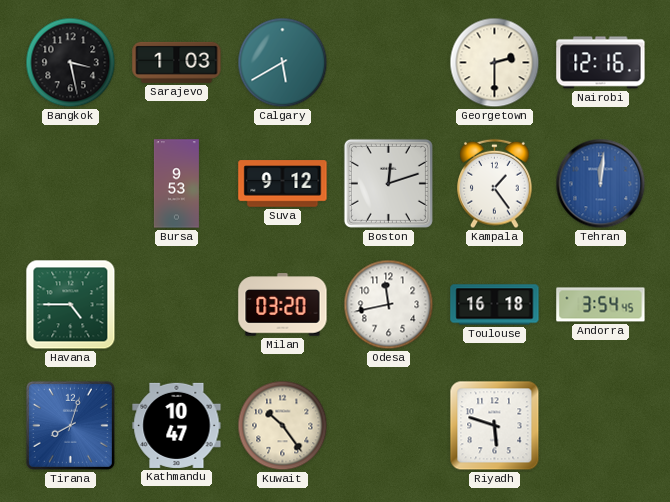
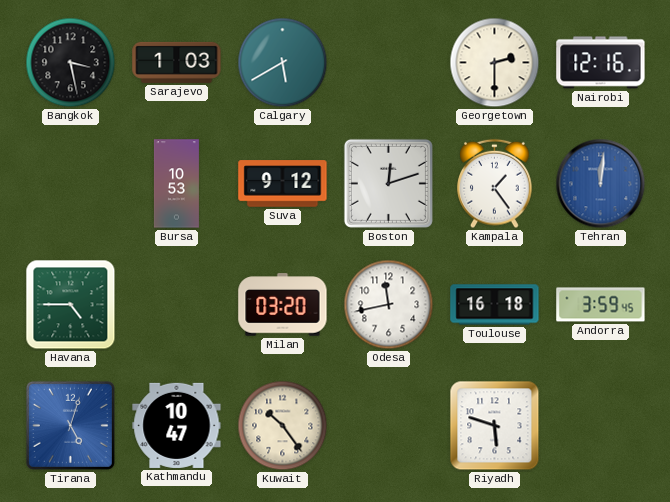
Bursa: 9:53 -> 10:53 (176, 184)
Andorra: 3:54 -> 3:59 (601, 305)
Tirana: 8:03 -> 5:03 (70, 425)
